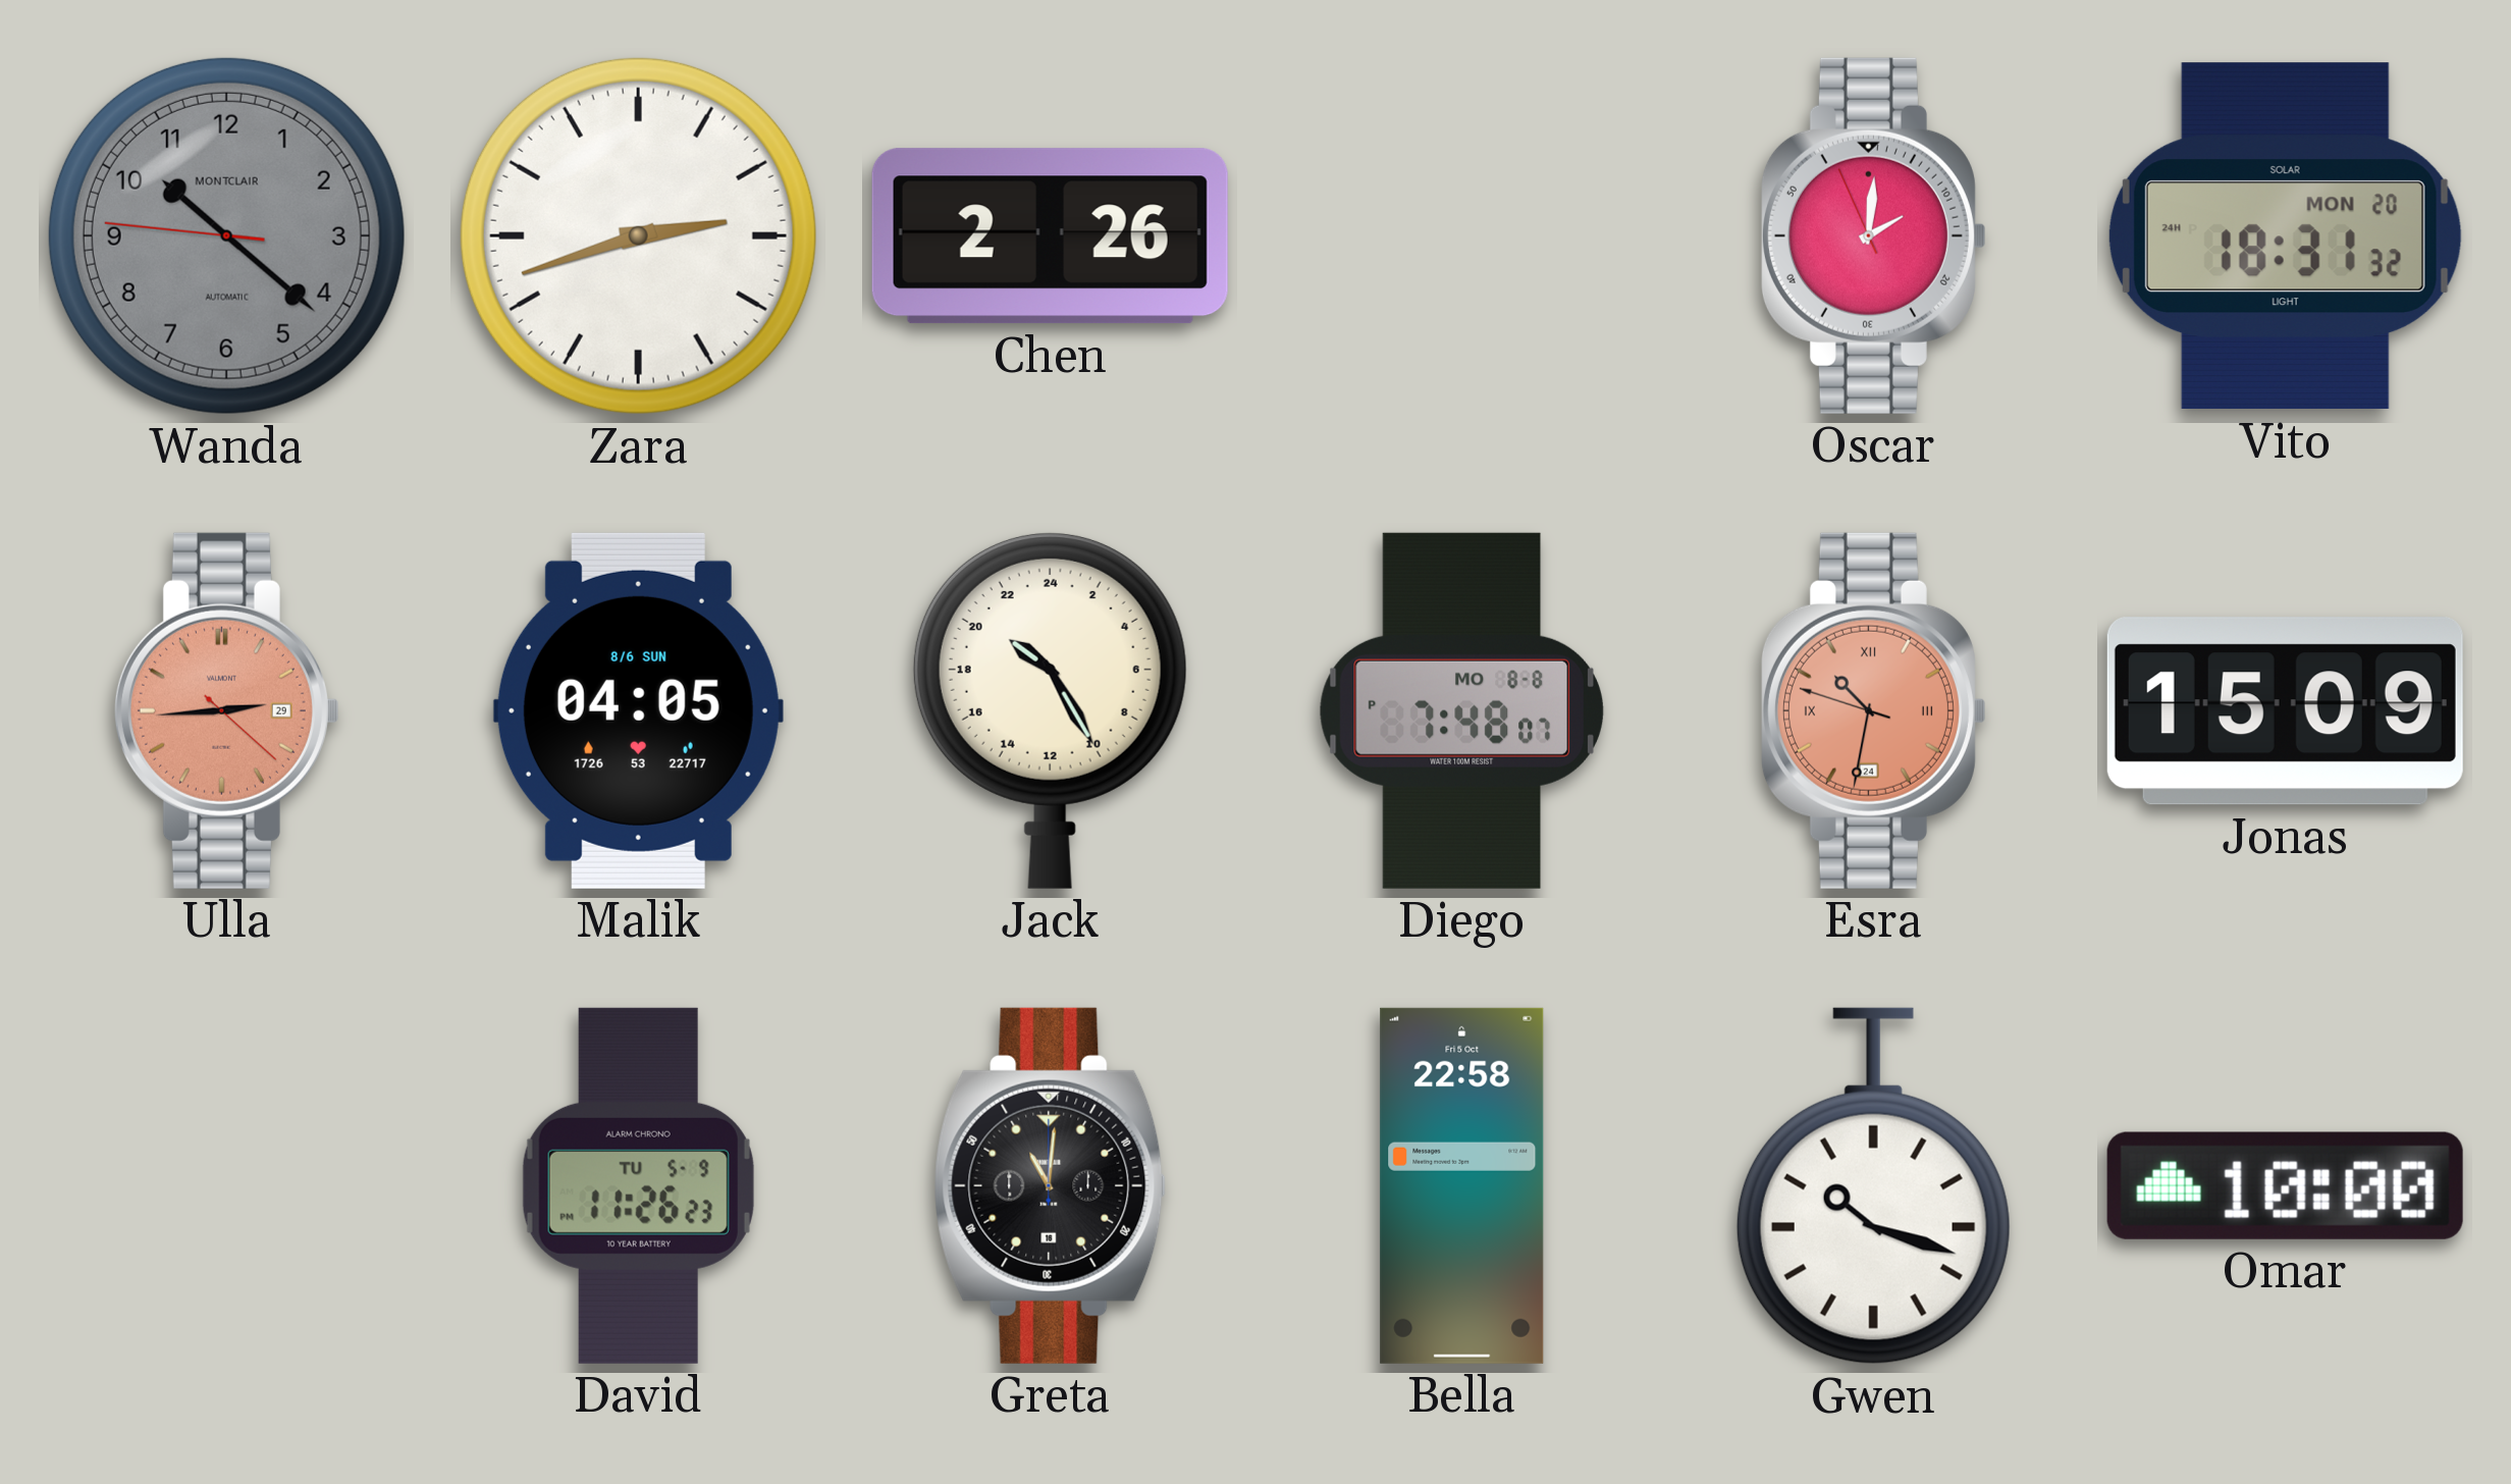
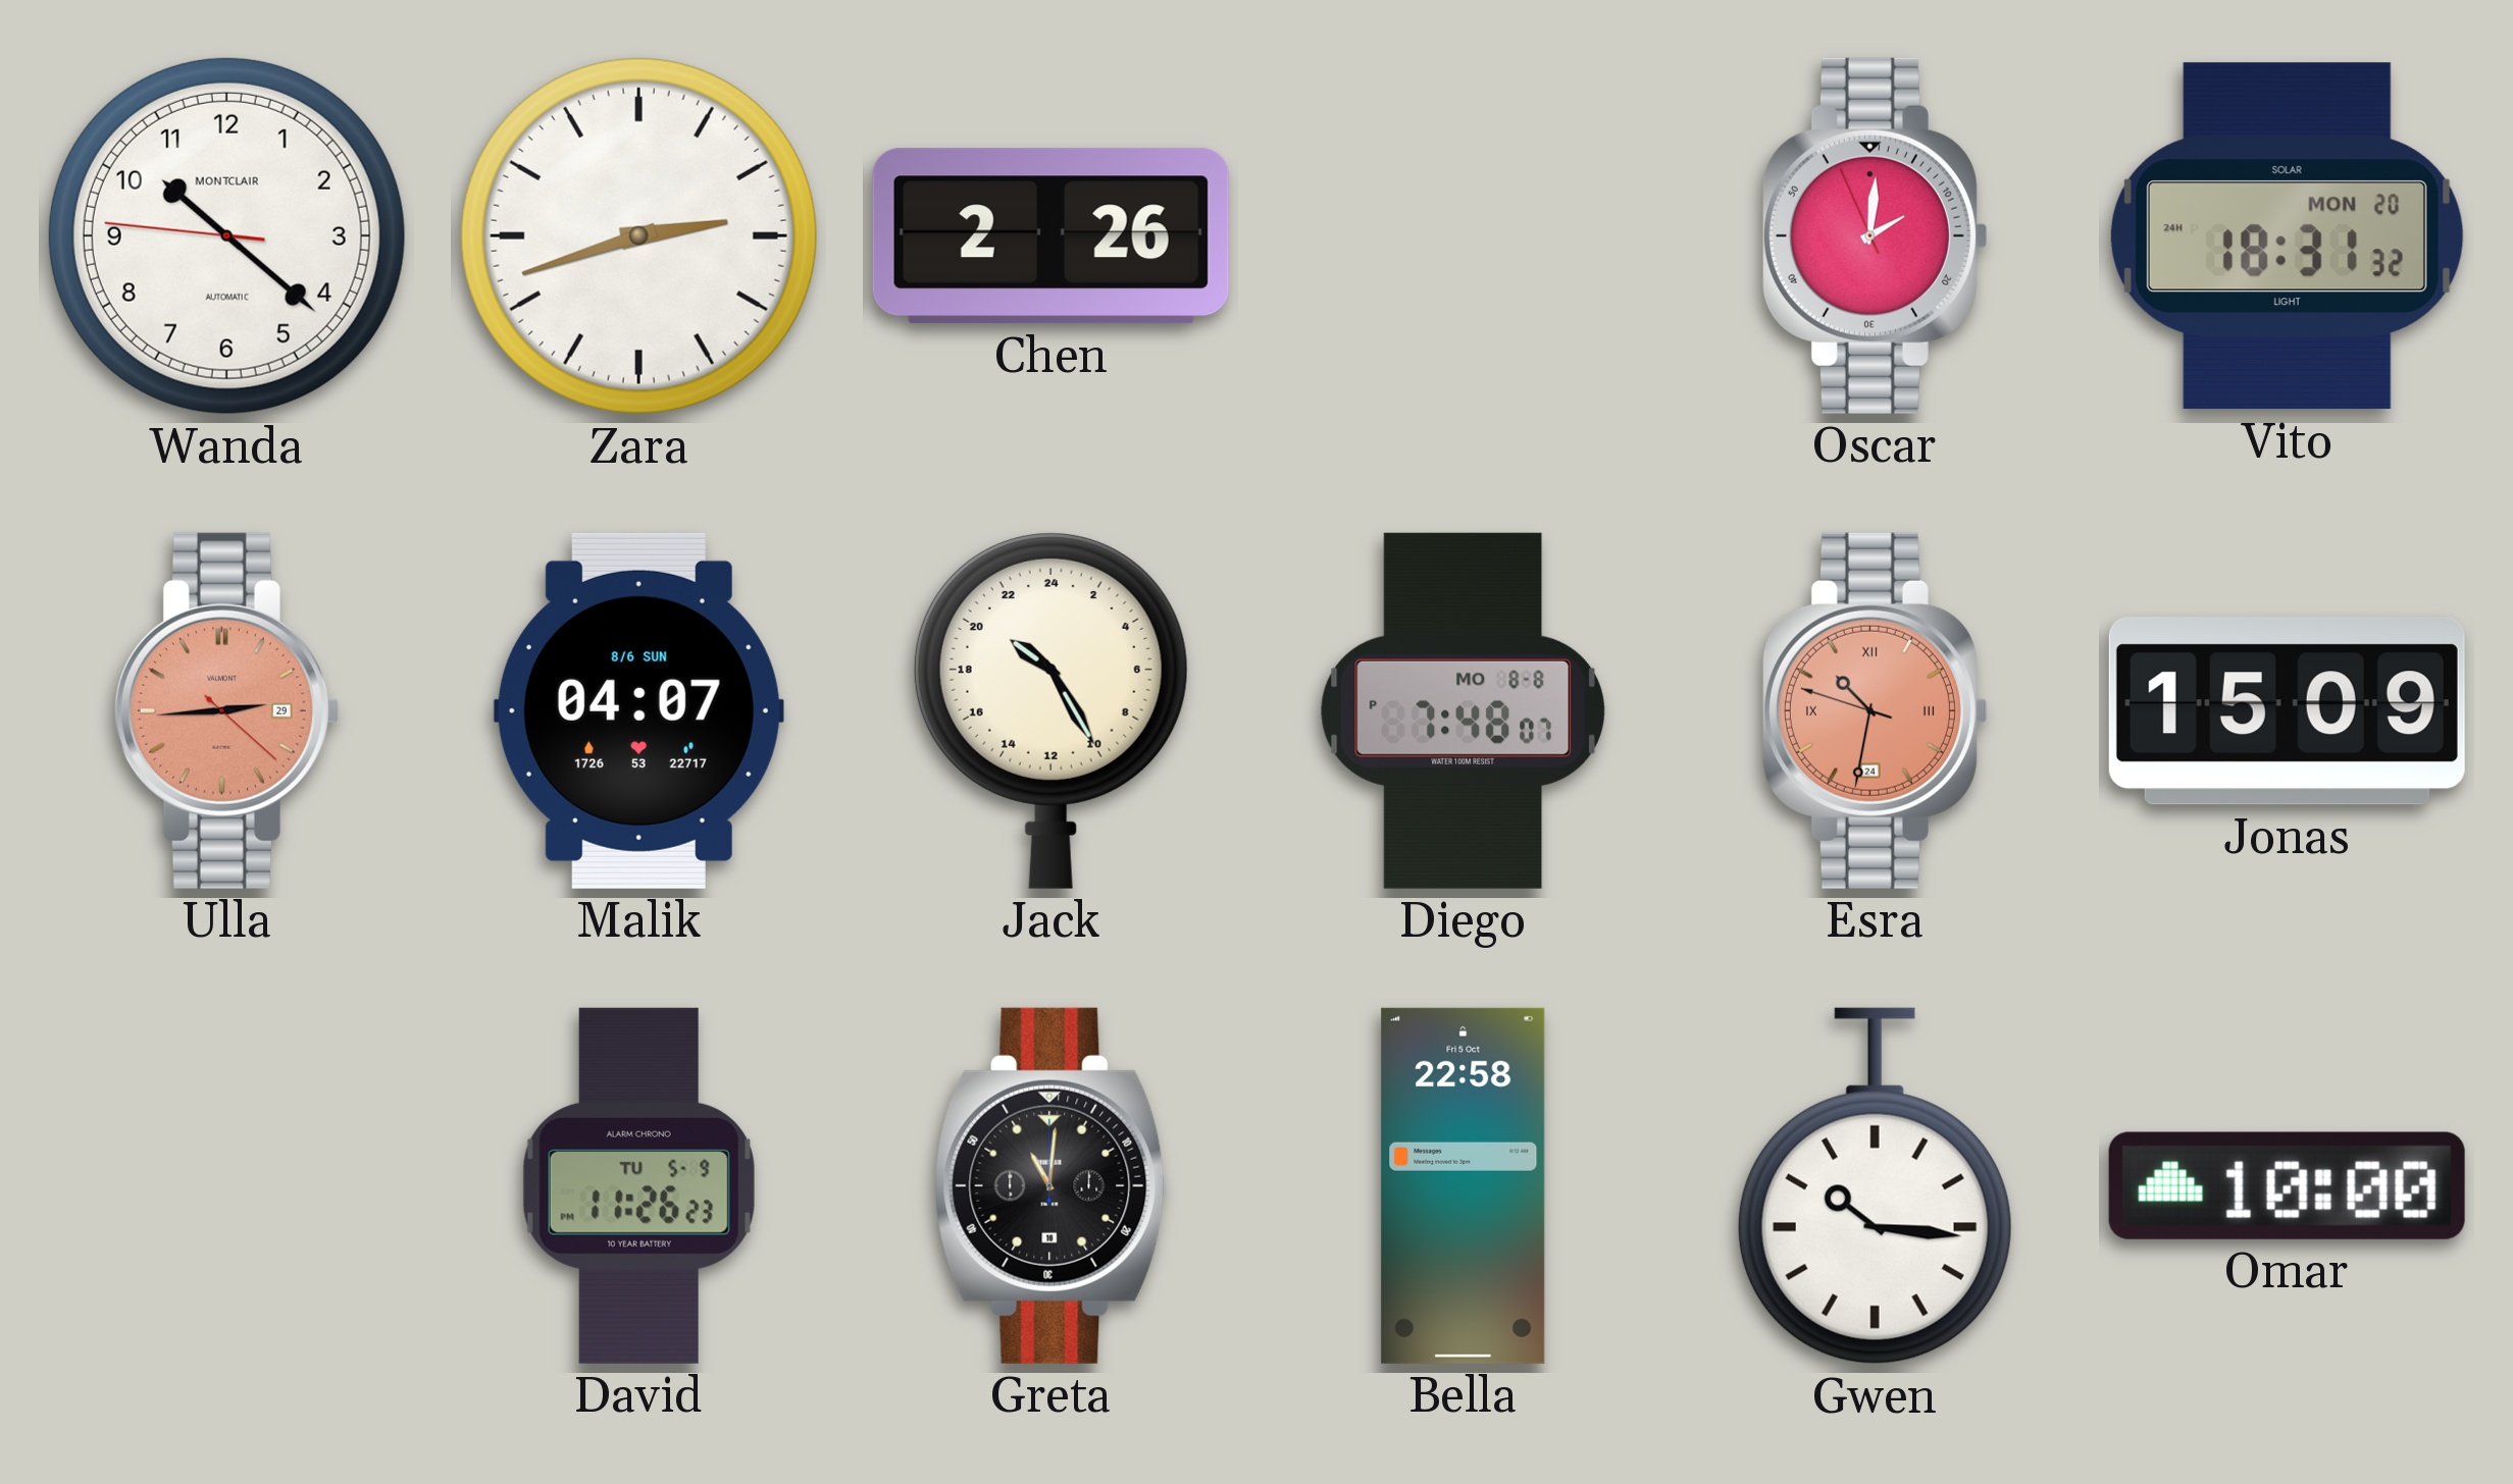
Wanda dial: grey -> white (226, 235)
Malik: 04:05 -> 04:07 (638, 710)
Gwen: 10:18 -> 10:16 (1875, 1186)
